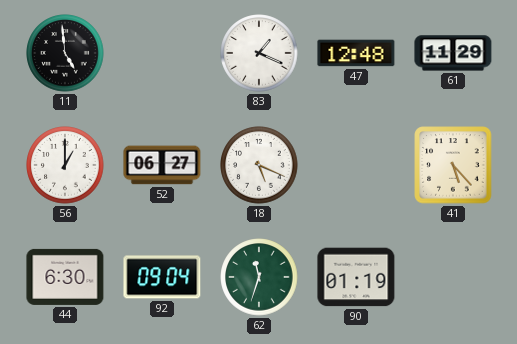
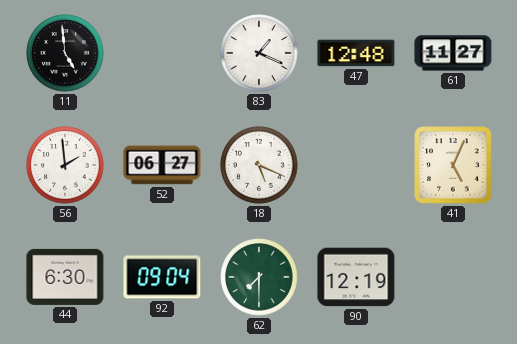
61: 11:29 -> 11:27 (453, 53)
56: 1:00 -> 1:59 (65, 165)
41: 5:23 -> 5:04 (453, 165)
62: 11:33 -> 7:30 (259, 277)
90: 01:19 -> 12:19 (356, 277)
